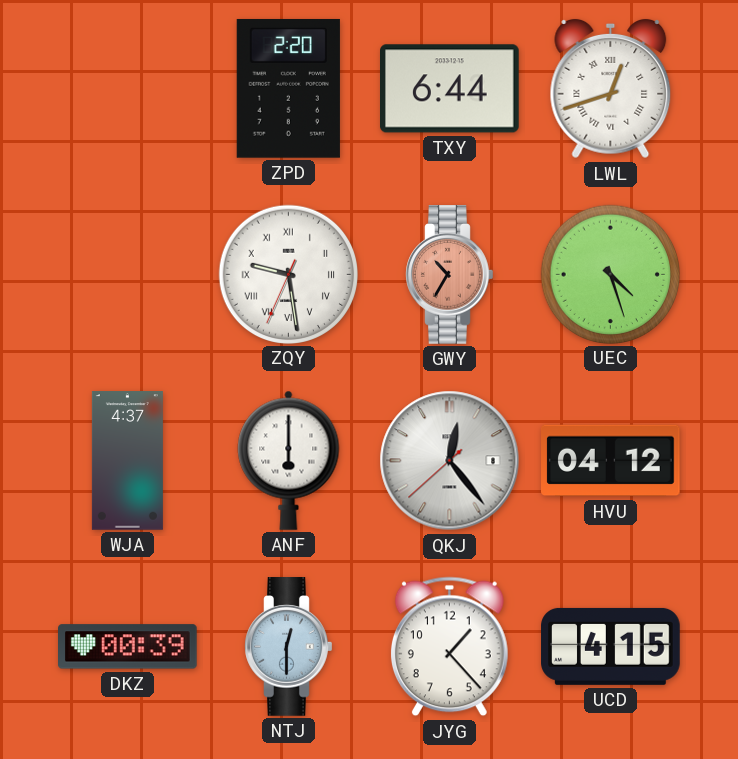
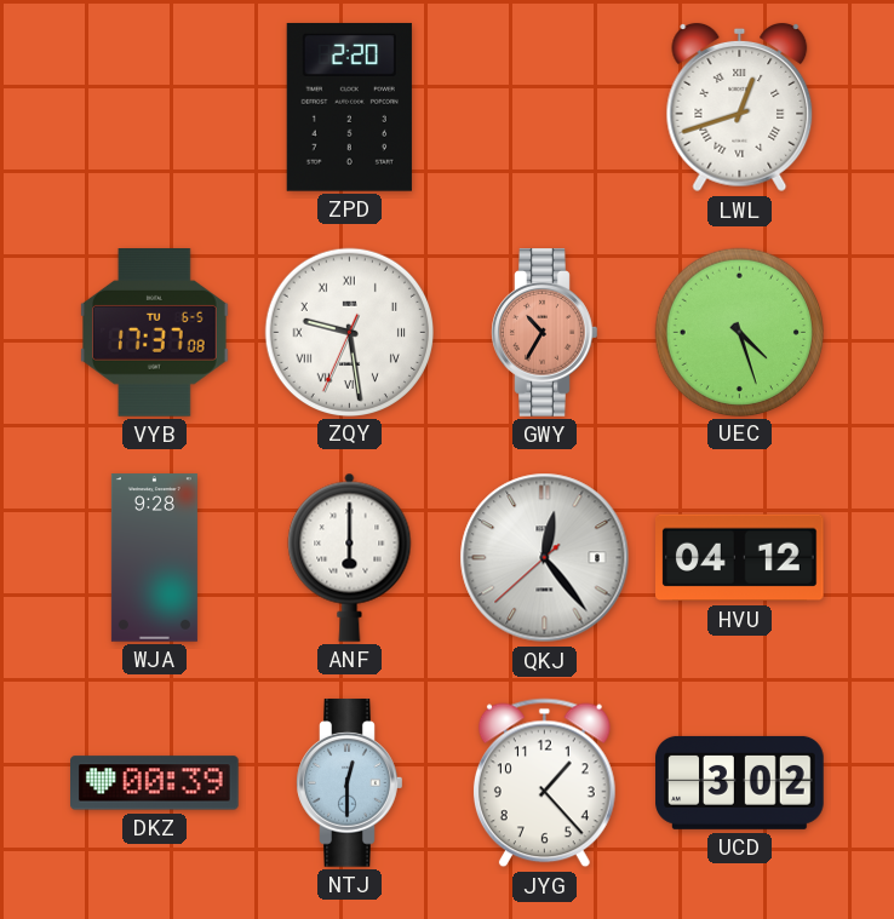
TXY: 6:44 -> none (450, 89)
VYB: none -> 17:37 (155, 333)
WJA: 4:37 -> 9:28 (154, 558)
UCD: 4:15 -> 3:02 (740, 782)
